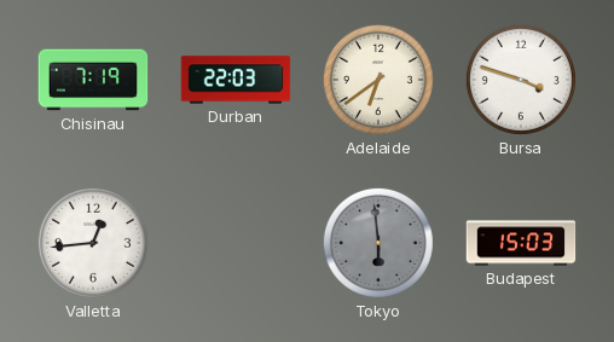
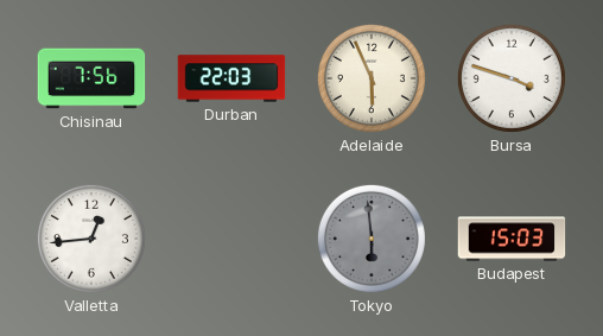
Chisinau: 7:19 -> 7:56 (91, 78)
Adelaide: 6:39 -> 5:56 (372, 78)
